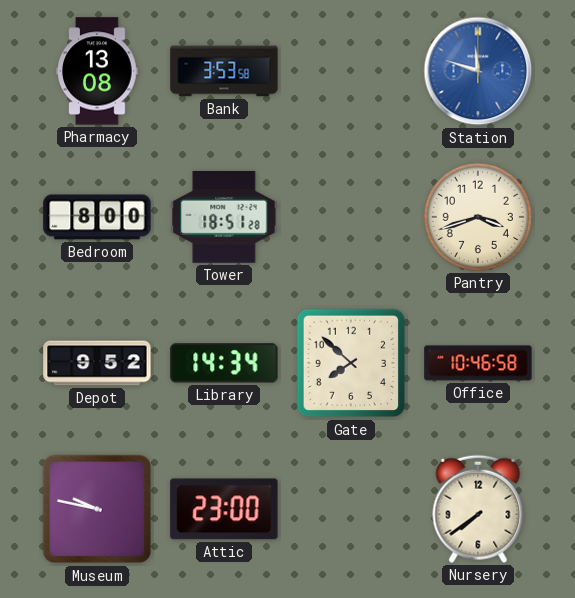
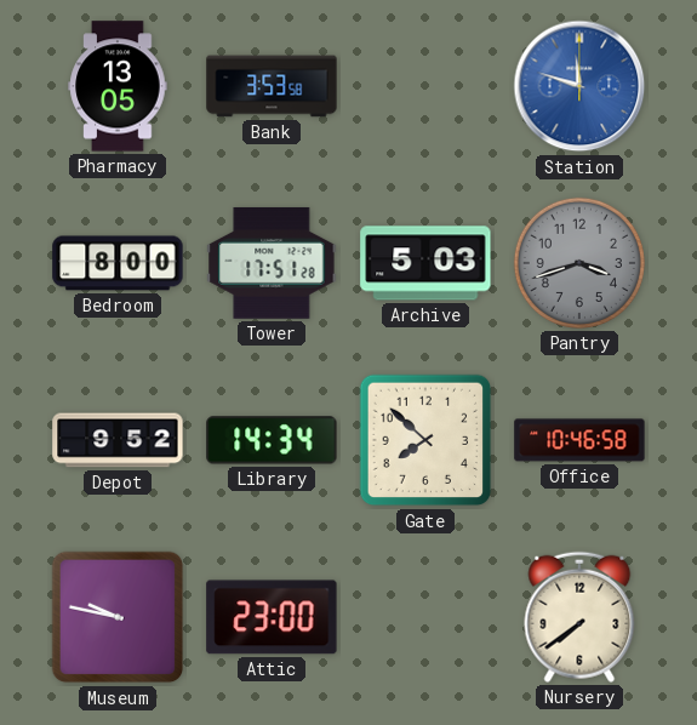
Pharmacy: 13:08 -> 13:05 (118, 86)
Tower: 18:51 -> 17:51 (272, 263)
Archive: none -> 5:03 (425, 263)
Pantry dial: cream -> grey (579, 263)
